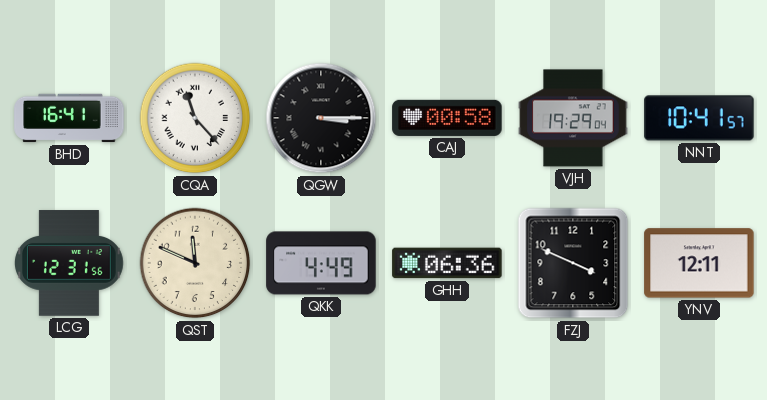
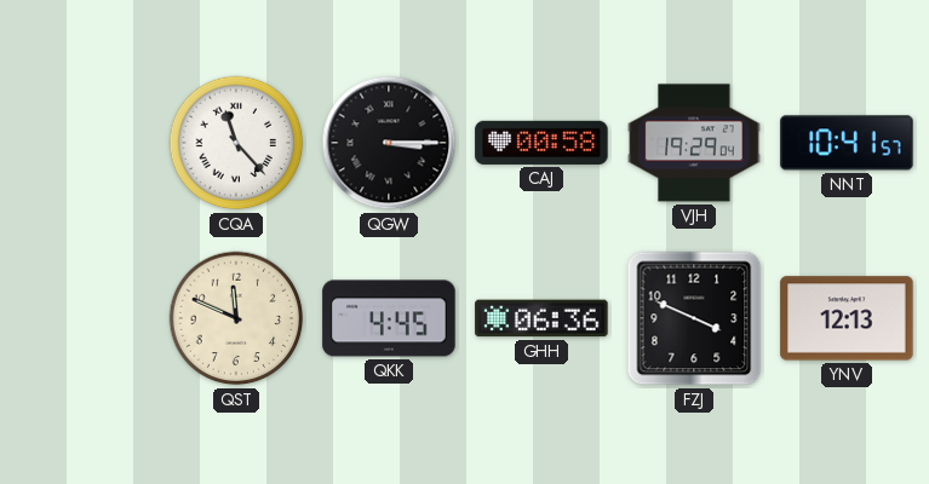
BHD: 16:41 -> none (69, 118)
LCG: 12:31 -> none (69, 263)
QKK: 4:49 -> 4:45 (389, 318)
YNV: 12:11 -> 12:13 (847, 318)
